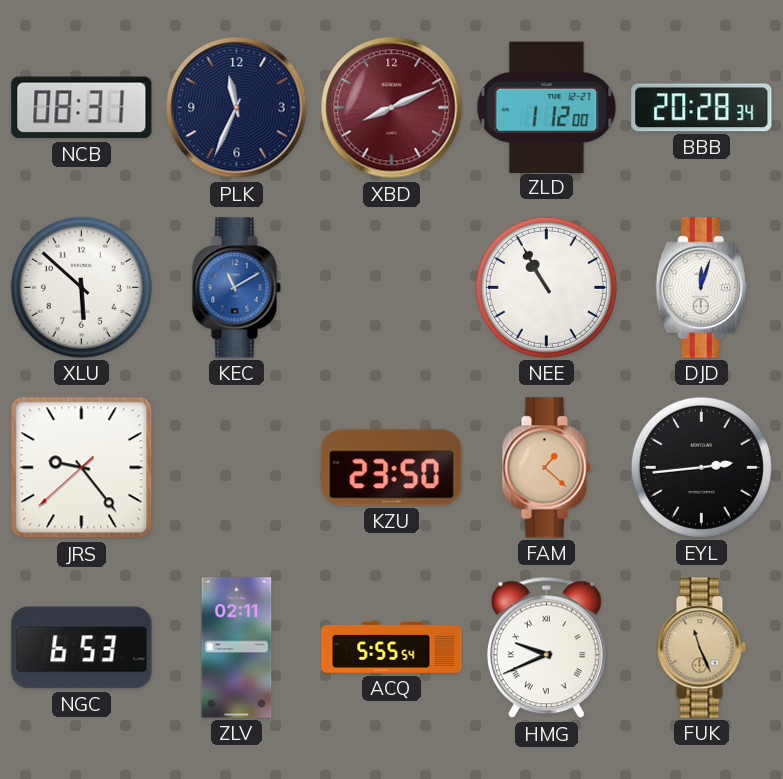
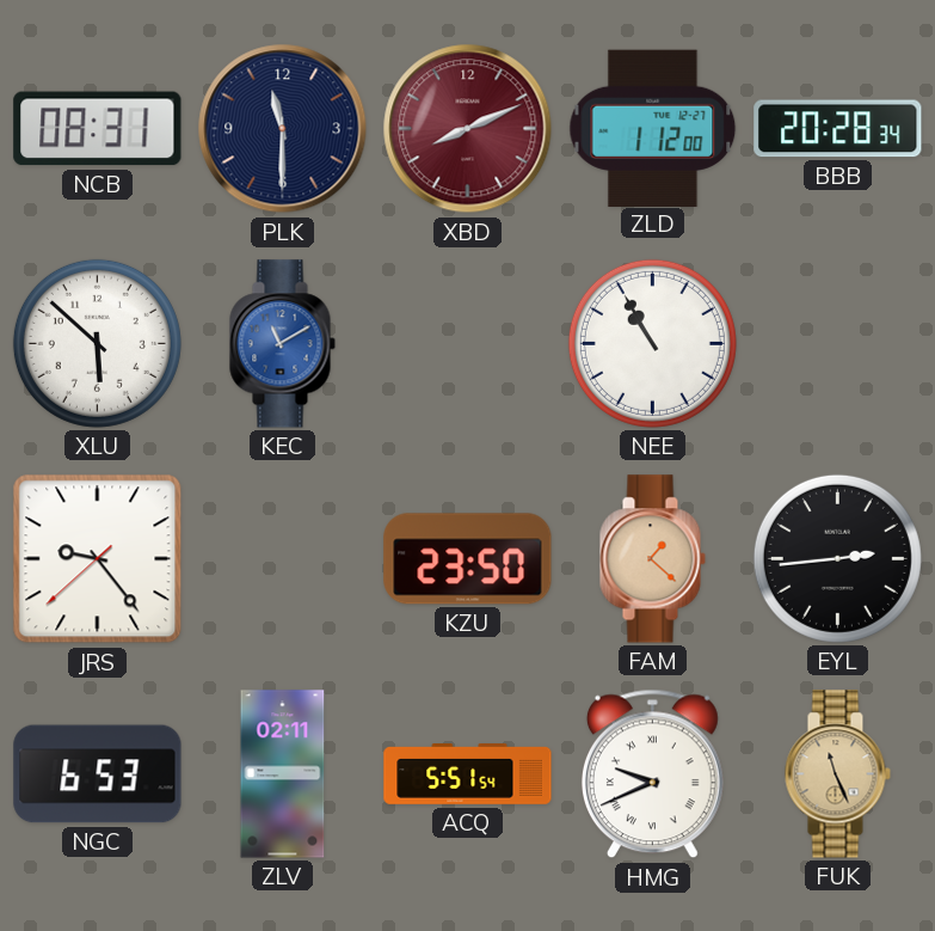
PLK: 11:34 -> 11:30 (283, 129)
DJD: 12:03 -> none (701, 288)
ACQ: 5:55 -> 5:51 (468, 774)
